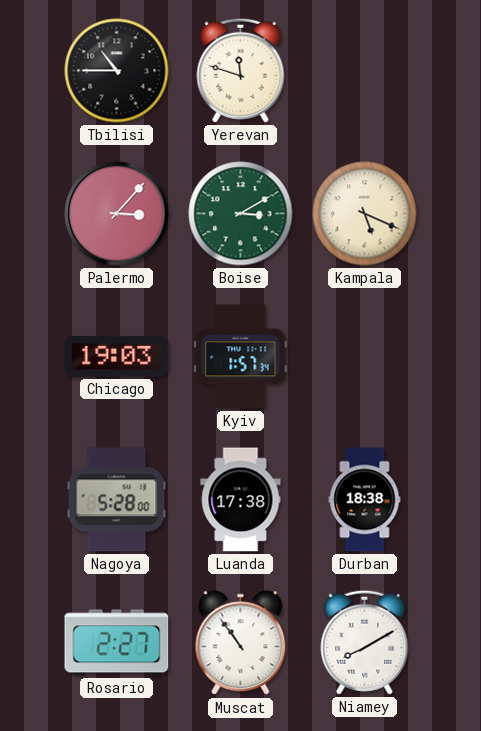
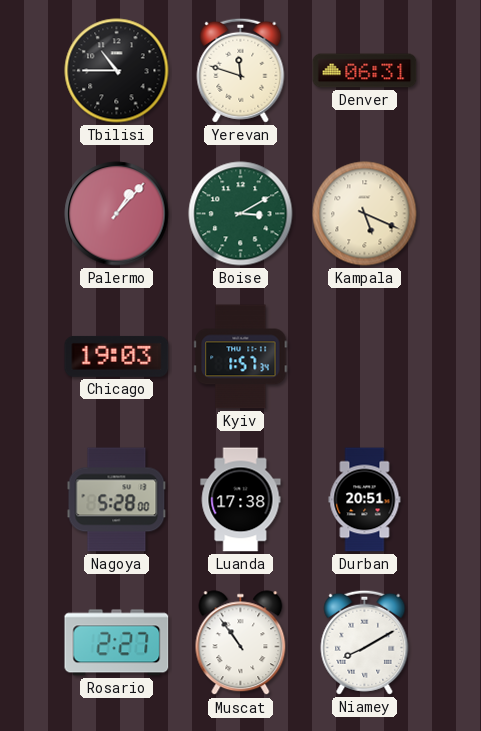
Denver: none -> 06:31 (365, 71)
Palermo: 3:07 -> 1:07 (117, 214)
Durban: 18:38 -> 20:51 (365, 500)
